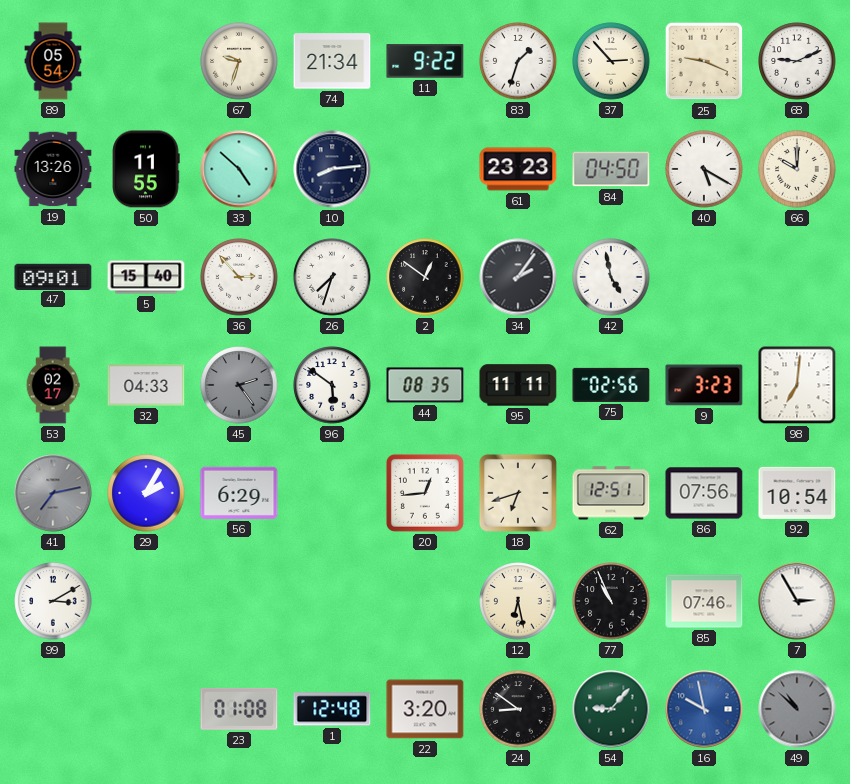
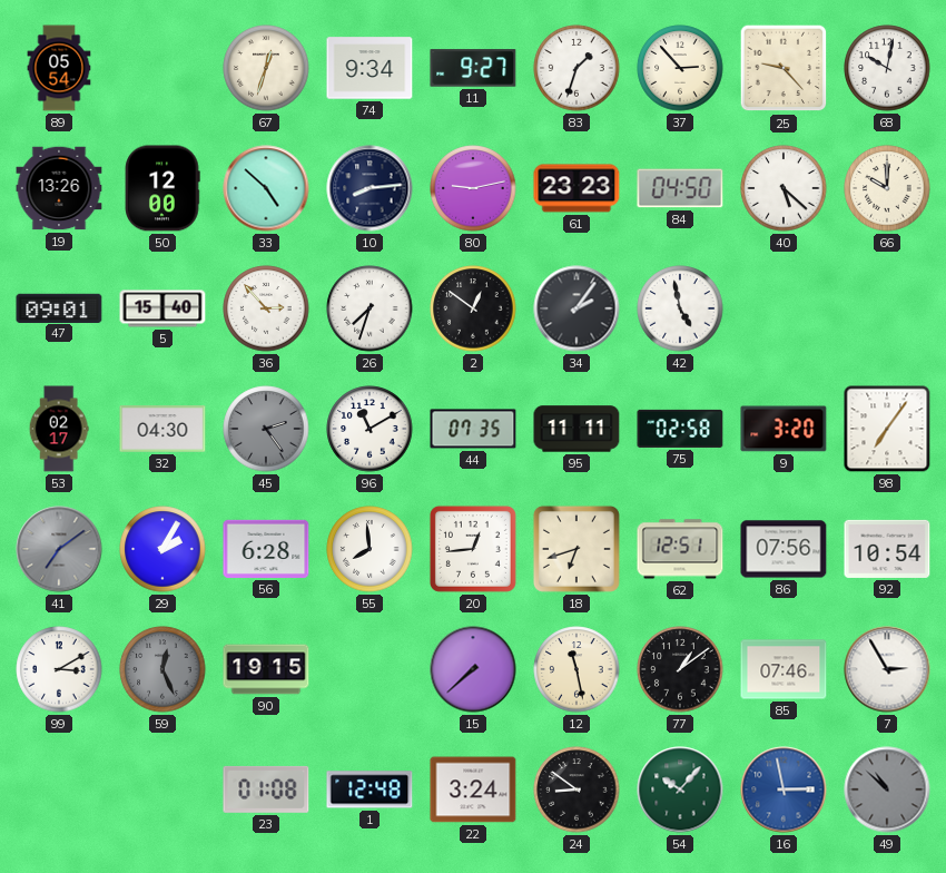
67: 9:33 -> 12:33 (266, 68)
74: 21:34 -> 9:34 (369, 68)
11: 9:22 -> 9:27 (473, 68)
25: 9:19 -> 9:23 (784, 68)
68: 9:11 -> 10:02 (887, 68)
50: 11:55 -> 12:00 (162, 188)
80: none -> 9:13 (473, 188)
40: 5:20 -> 5:22 (784, 188)
32: 04:33 -> 04:30 (162, 429)
96: 5:51 -> 11:10 (369, 429)
44: 08:35 -> 07:35 (473, 429)
75: 02:56 -> 02:58 (680, 429)
9: 3:23 -> 3:20 (784, 429)
98: 7:01 -> 7:06 (887, 429)
41: 7:13 -> 7:09 (59, 549)
56: 6:29 -> 6:28 (266, 549)
55: none -> 7:59 (369, 549)
59: none -> 12:26 (162, 669)
90: none -> 19:15 (266, 669)
15: none -> 7:38 (473, 669)
12: 6:28 -> 11:28 (577, 669)
77: 10:56 -> 1:09 (680, 669)
22: 3:20 -> 3:24 (473, 789)
54: 9:07 -> 10:07 (680, 789)
16: 9:58 -> 2:58 (784, 789)
